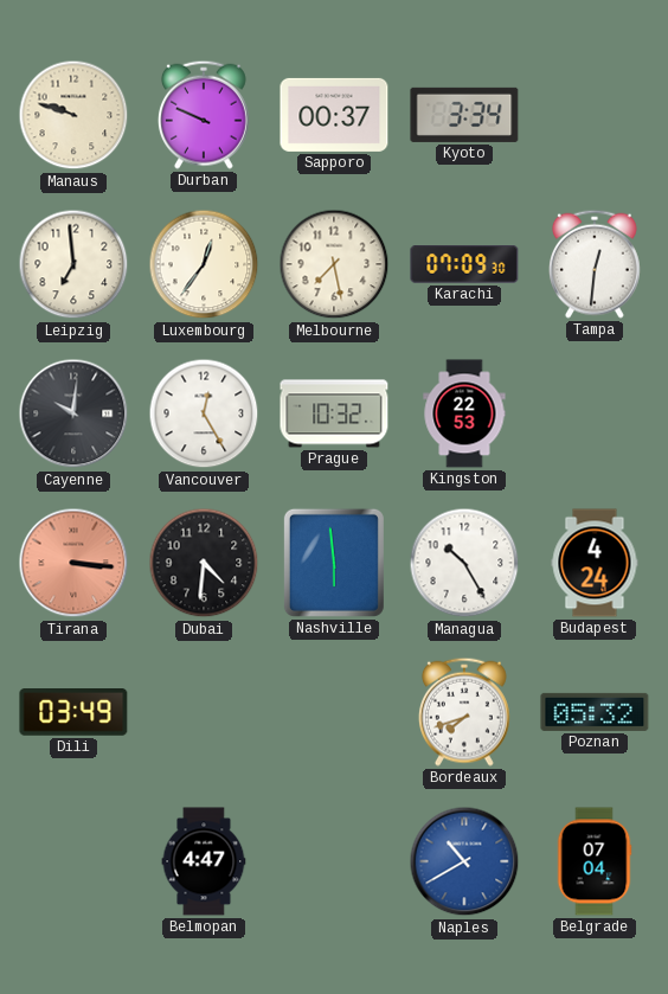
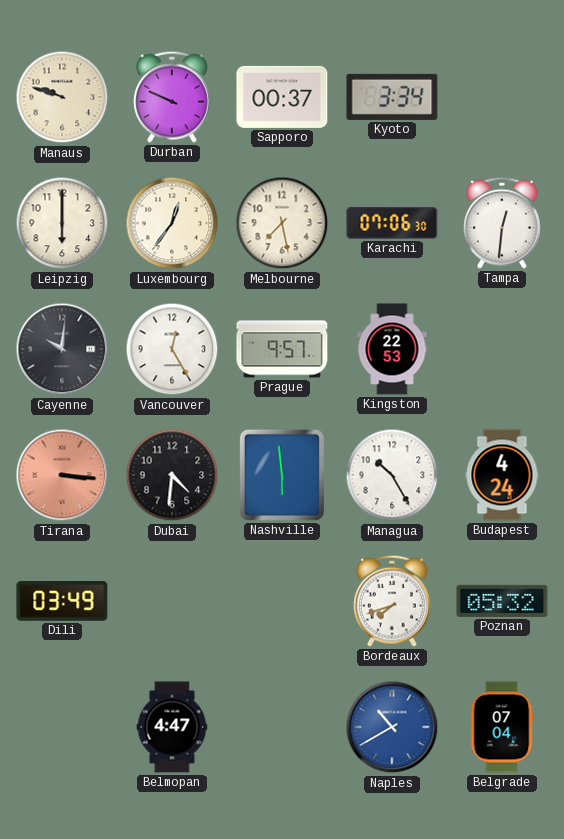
Leipzig: 6:59 -> 6:00 (62, 223)
Karachi: 07:09 -> 07:06 (392, 223)
Prague: 10:32 -> 9:57 (282, 349)
